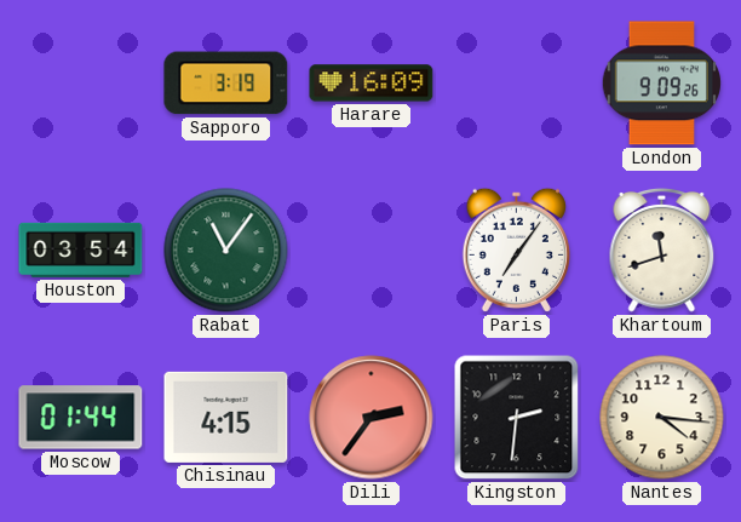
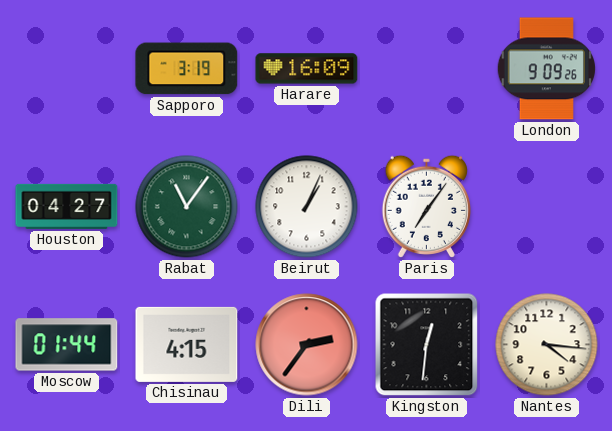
Houston: 03:54 -> 04:27 (67, 206)
Beirut: none -> 1:04 (307, 207)
Khartoum: 11:42 -> none (662, 251)
Kingston: 2:31 -> 12:31 (427, 345)
